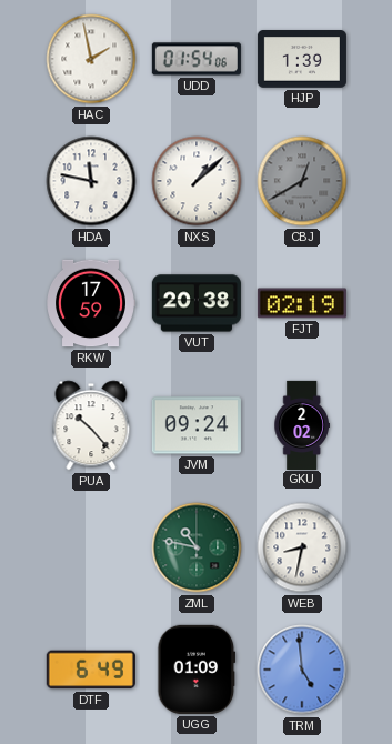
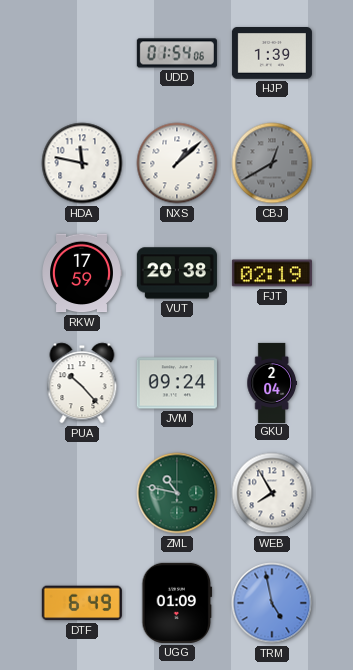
HAC: 1:58 -> none (91, 59)
GKU: 2:02 -> 2:04 (271, 382)
WEB: 8:32 -> 7:55 (272, 493)
TRM: 4:59 -> 4:58 (272, 603)
